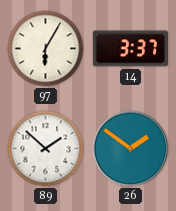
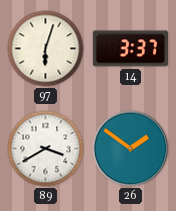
97: 6:05 -> 6:03 (46, 49)
89: 1:52 -> 3:40 (46, 149)
